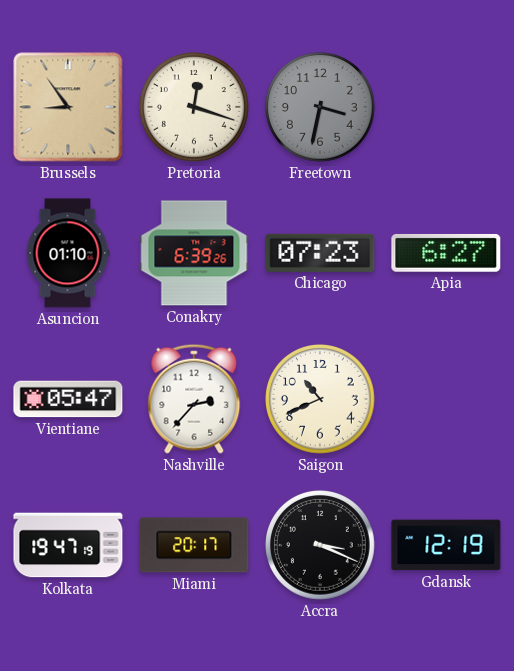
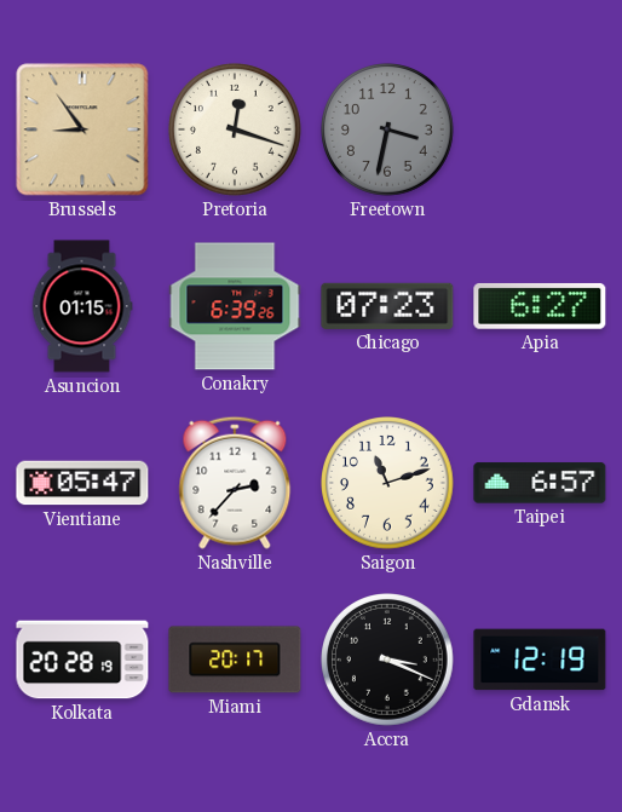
Asuncion: 01:10 -> 01:15 (82, 306)
Saigon: 10:41 -> 11:12 (388, 484)
Taipei: none -> 6:57 (540, 483)
Kolkata: 19:47 -> 20:28 (82, 660)
